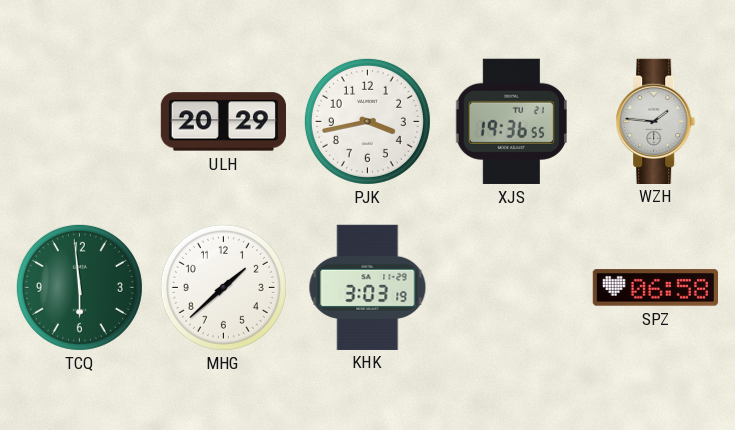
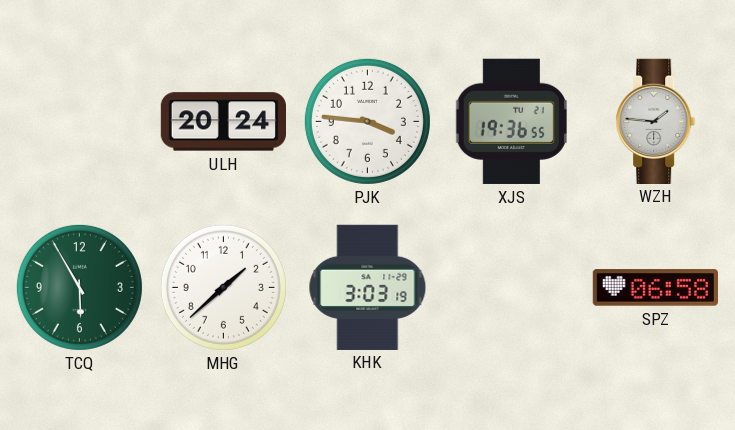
ULH: 20:29 -> 20:24 (223, 122)
PJK: 3:43 -> 3:46 (367, 121)
TCQ: 5:59 -> 5:55 (79, 287)
